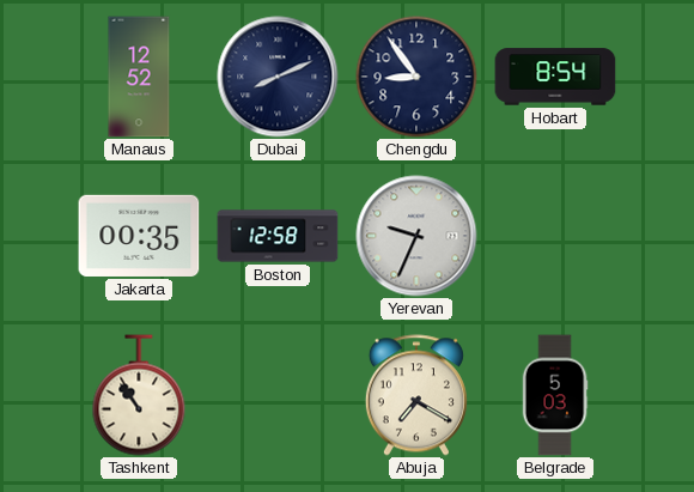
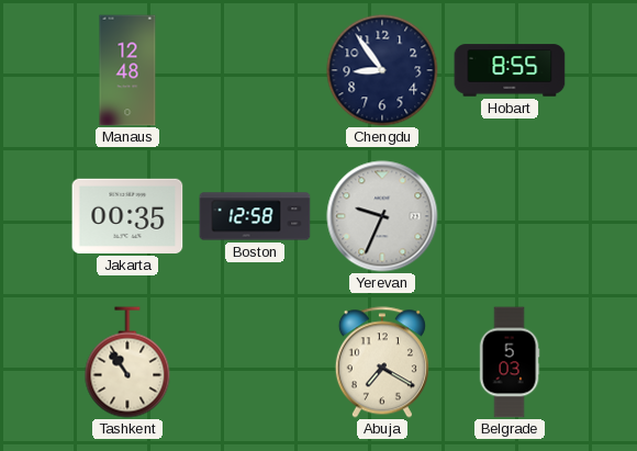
Manaus: 12:52 -> 12:48 (127, 70)
Dubai: 8:11 -> none (278, 77)
Hobart: 8:54 -> 8:55 (510, 70)
